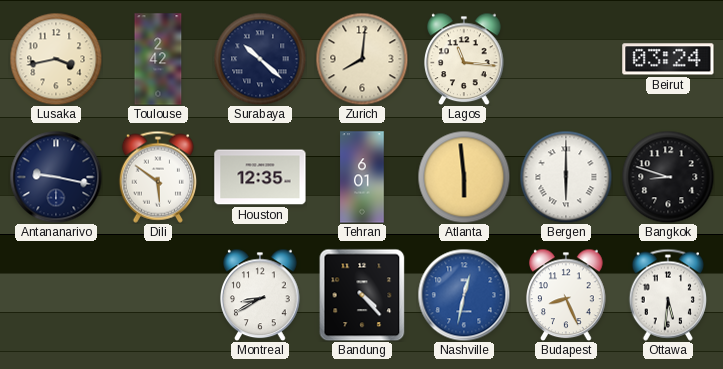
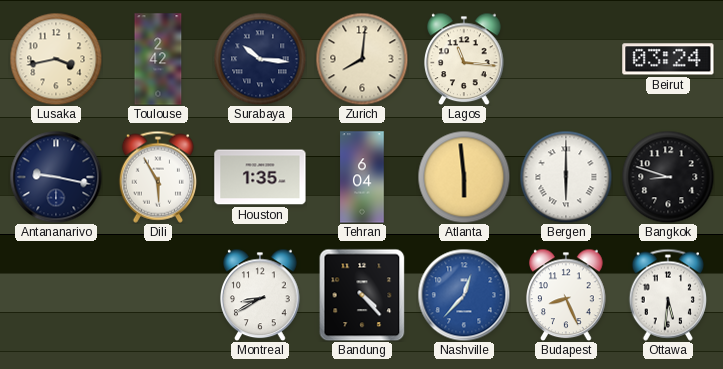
Surabaya: 10:22 -> 10:16 (260, 59)
Dili: 5:51 -> 5:55 (157, 177)
Houston: 12:35 -> 1:35 (260, 177)
Tehran: 6:01 -> 6:04 (362, 177)
Nashville: 12:32 -> 12:37 (464, 295)
